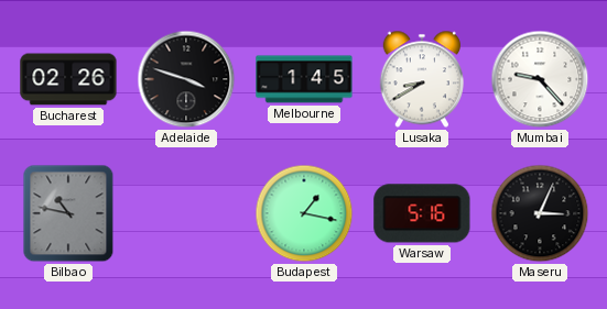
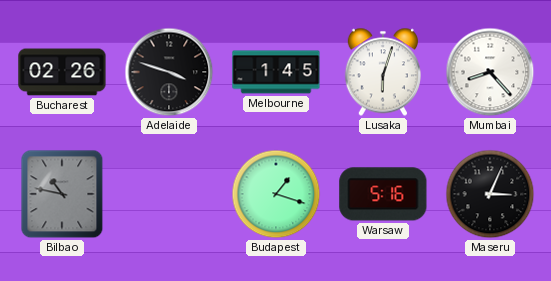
Lusaka: 8:40 -> 6:03 (383, 72)
Mumbai: 9:23 -> 8:23 (490, 72)
Budapest: 1:17 -> 1:18 (276, 194)
